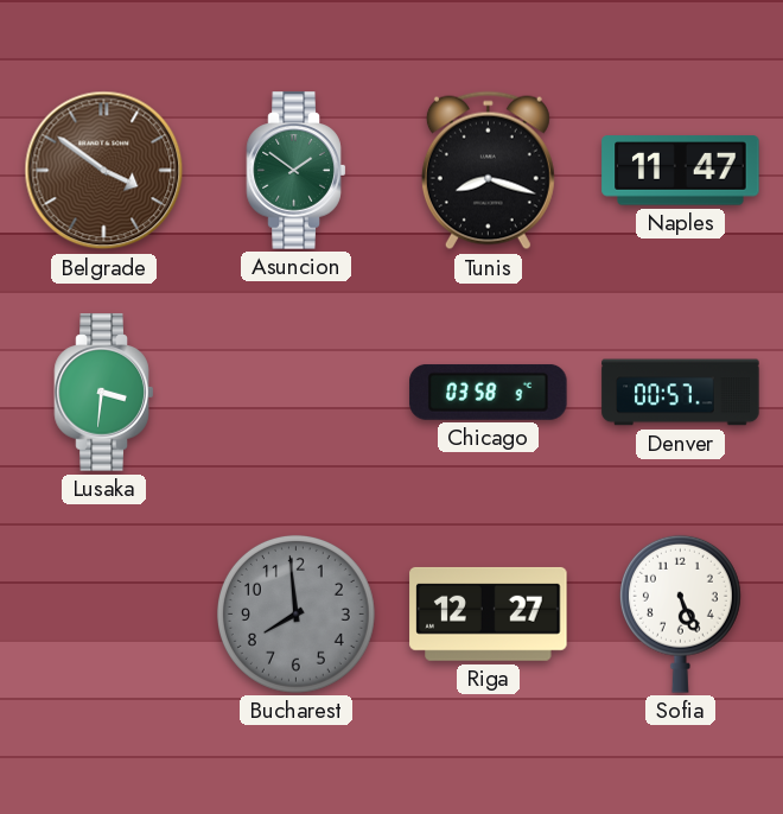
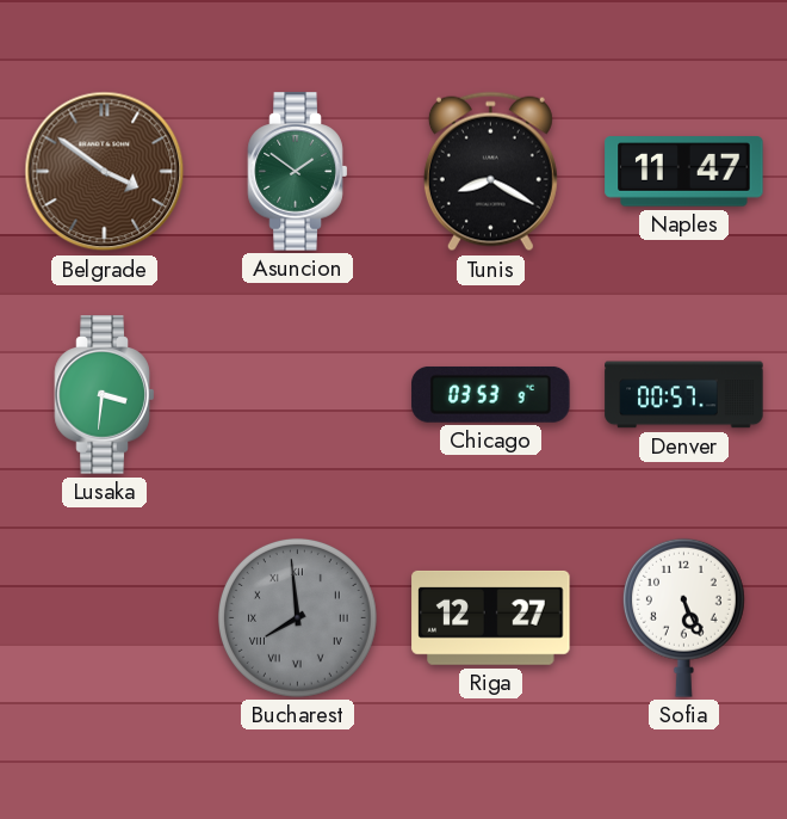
Tunis: 8:18 -> 8:20 (490, 172)
Chicago: 03:58 -> 03:53 (491, 394)
Bucharest numerals: Arabic -> Roman (297, 617)
